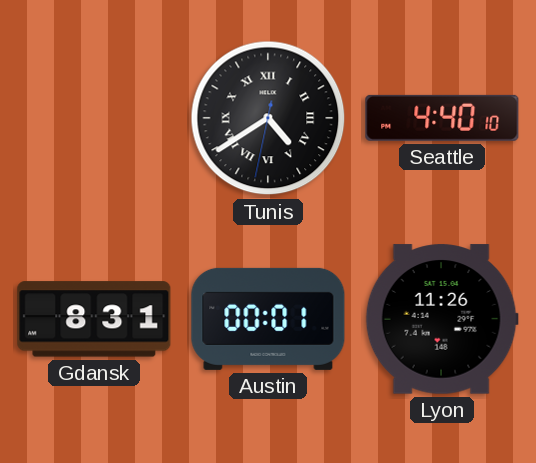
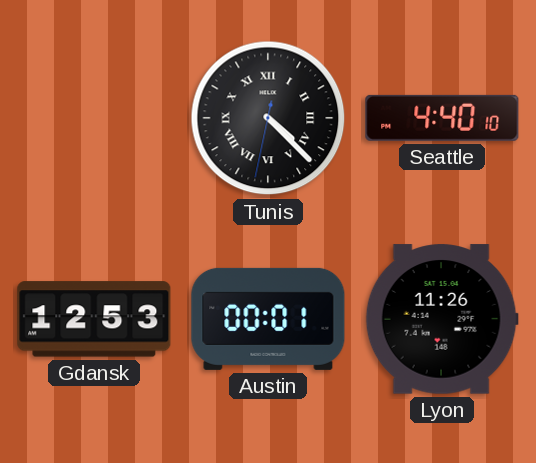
Tunis: 4:39 -> 4:22 (268, 118)
Gdansk: 8:31 -> 12:53 (94, 319)
